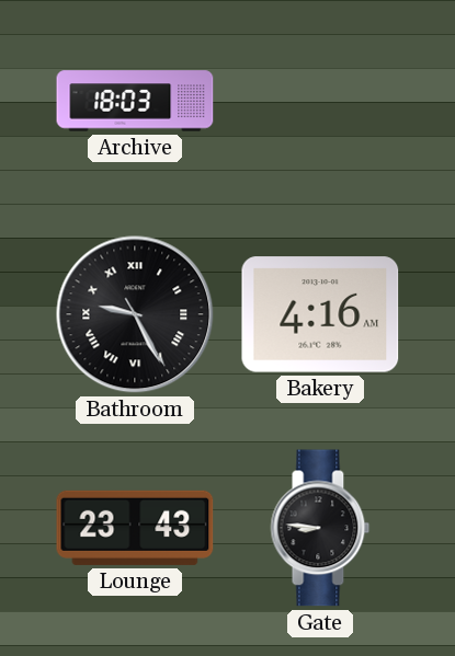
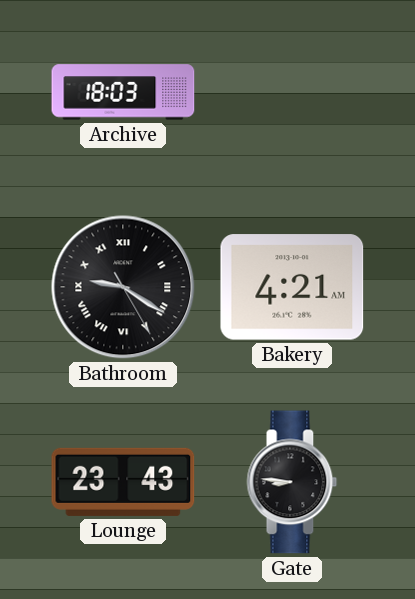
Bathroom: 9:25 -> 9:20 (123, 287)
Bakery: 4:16 -> 4:21 (292, 287)
